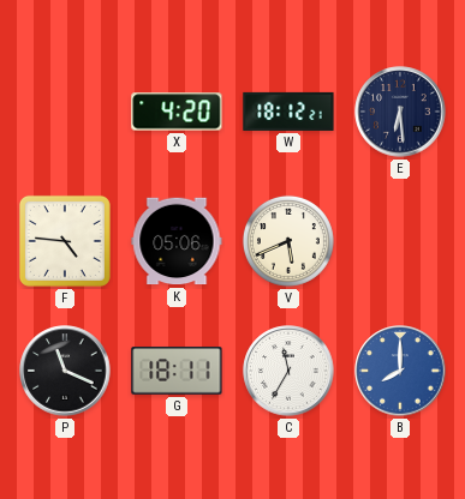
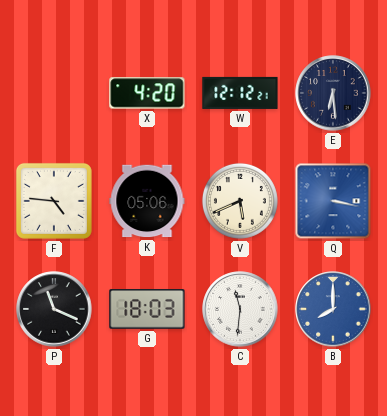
W: 18:12 -> 12:12 (240, 93)
Q: none -> 3:17 (333, 201)
G: 18:11 -> 18:03 (147, 309)
C: 11:35 -> 11:31 (240, 309)
